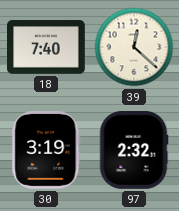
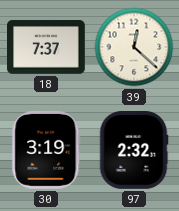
18: 7:40 -> 7:37 (47, 47)
